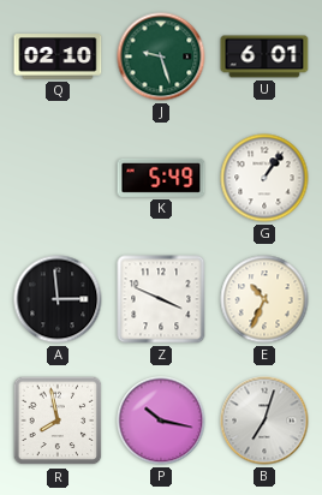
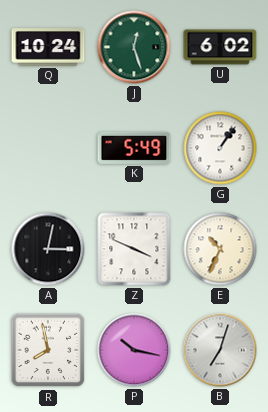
Q: 02:10 -> 10:24 (48, 47)
J: 9:27 -> 12:27 (134, 47)
U: 6:01 -> 6:02 (220, 47)
A: 2:59 -> 3:02 (48, 249)
